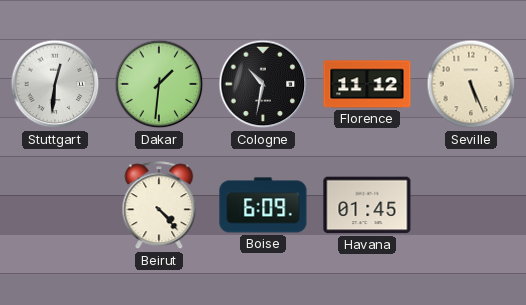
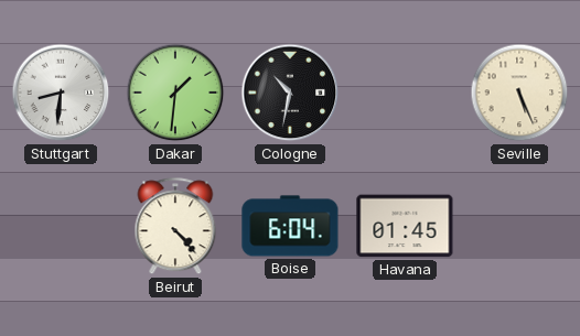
Stuttgart: 12:31 -> 8:31 (61, 93)
Florence: 11:12 -> none (367, 84)
Boise: 6:09 -> 6:04 (290, 226)
